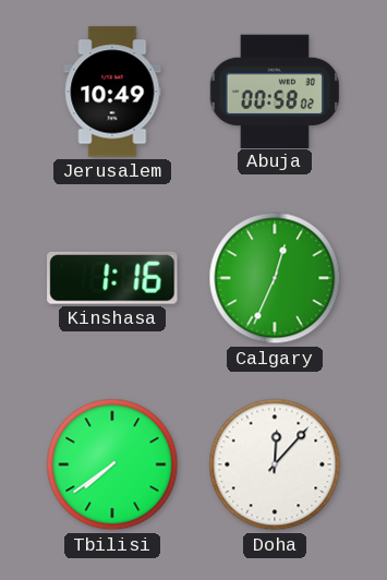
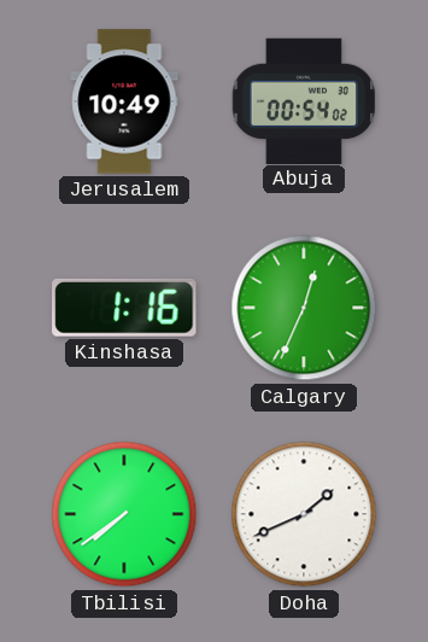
Abuja: 00:58 -> 00:54 (304, 100)
Doha: 12:07 -> 1:41 (304, 514)
